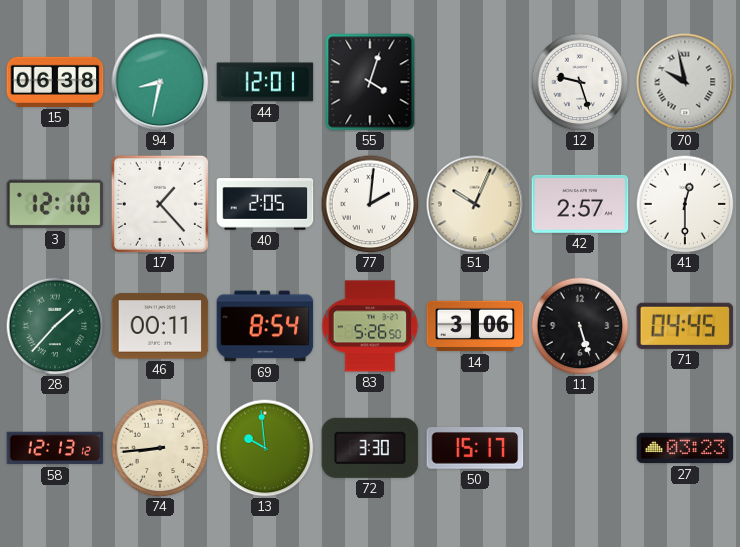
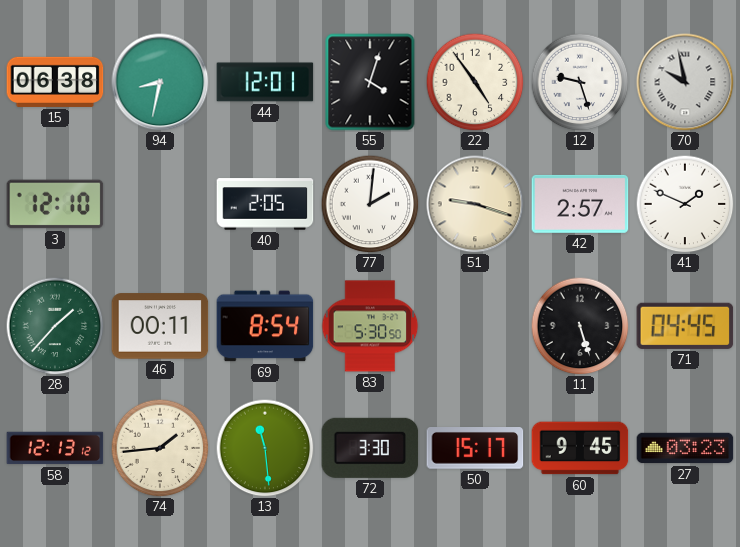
22: none -> 4:54 (475, 82)
17: 1:23 -> none (160, 204)
51: 10:04 -> 9:18 (475, 204)
41: 12:30 -> 1:49 (685, 204)
83: 5:26 -> 5:30 (370, 326)
14: 3:06 -> none (475, 326)
74: 8:44 -> 1:44 (160, 448)
13: 9:59 -> 11:29 (265, 448)
60: none -> 9:45 (580, 448)
